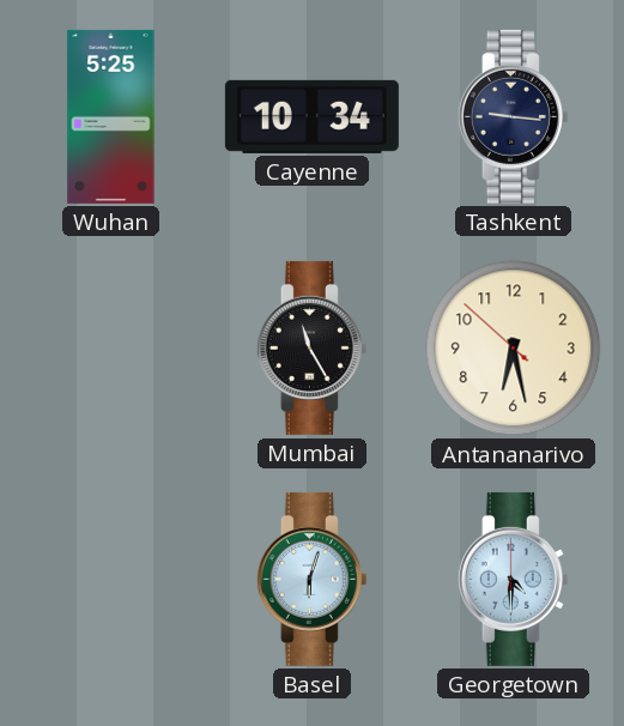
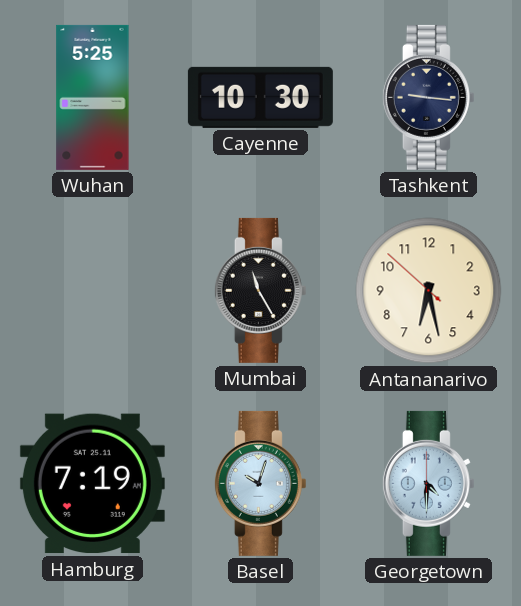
Cayenne: 10:34 -> 10:30 (260, 97)
Hamburg: none -> 7:19 (92, 484)
Basel: 6:03 -> 10:03 (260, 483)
